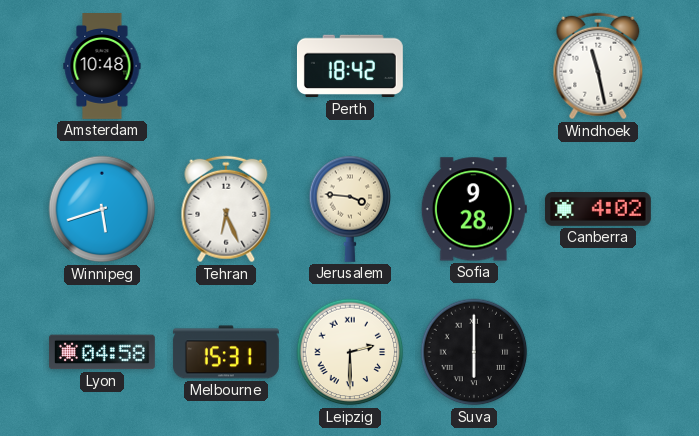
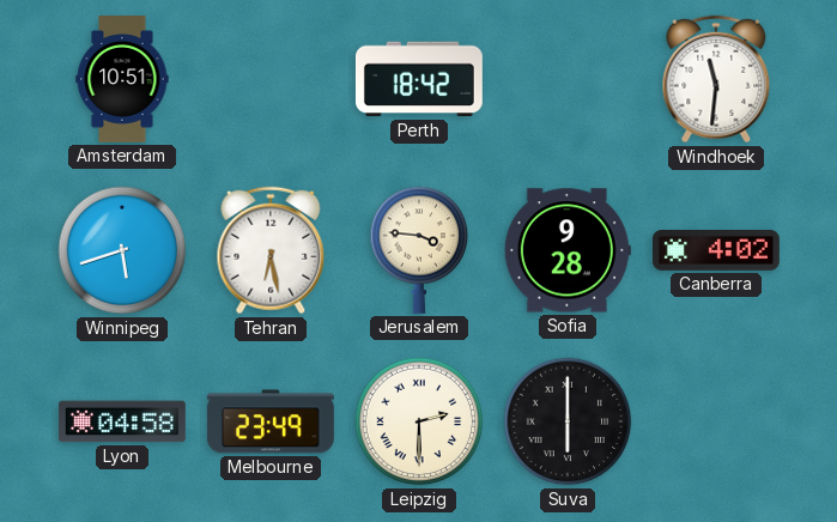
Amsterdam: 10:48 -> 10:51 (122, 80)
Windhoek: 11:28 -> 11:31 (716, 79)
Tehran: 6:26 -> 6:28 (271, 250)
Melbourne: 15:31 -> 23:49 (271, 421)
